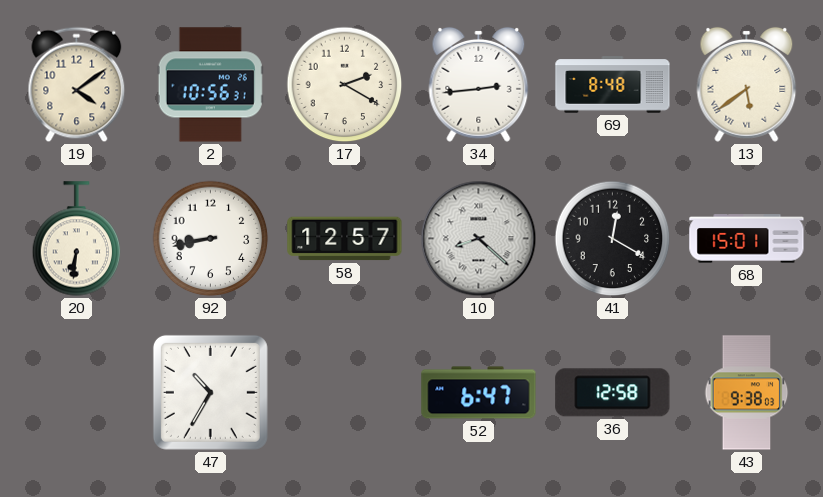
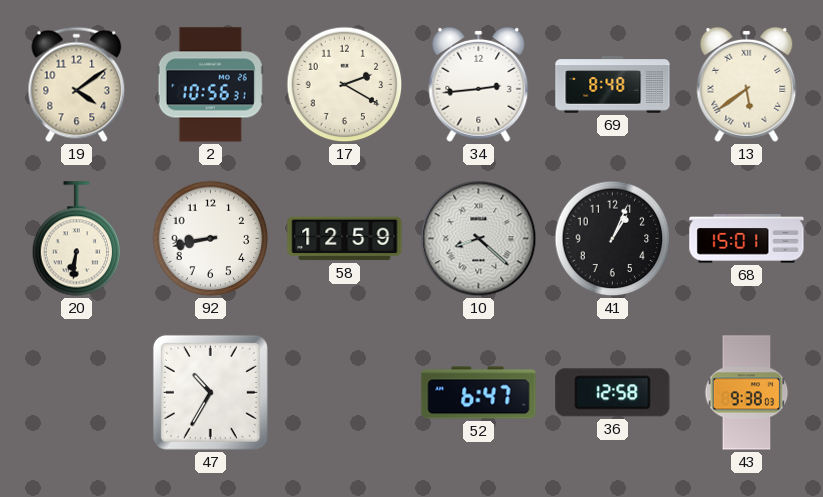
58: 12:57 -> 12:59 (345, 239)
41: 12:20 -> 1:04 (613, 239)
